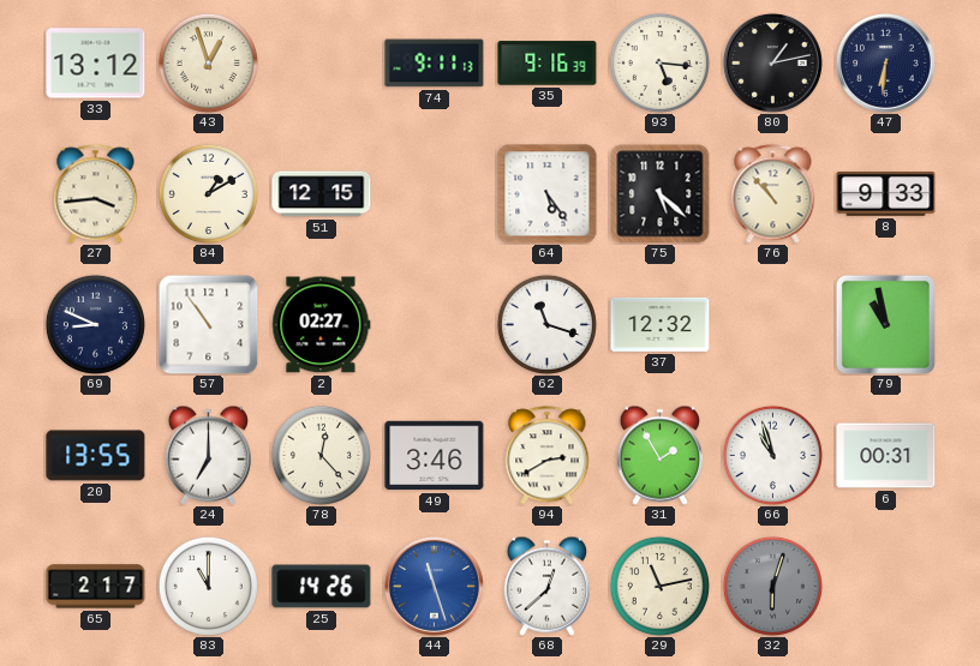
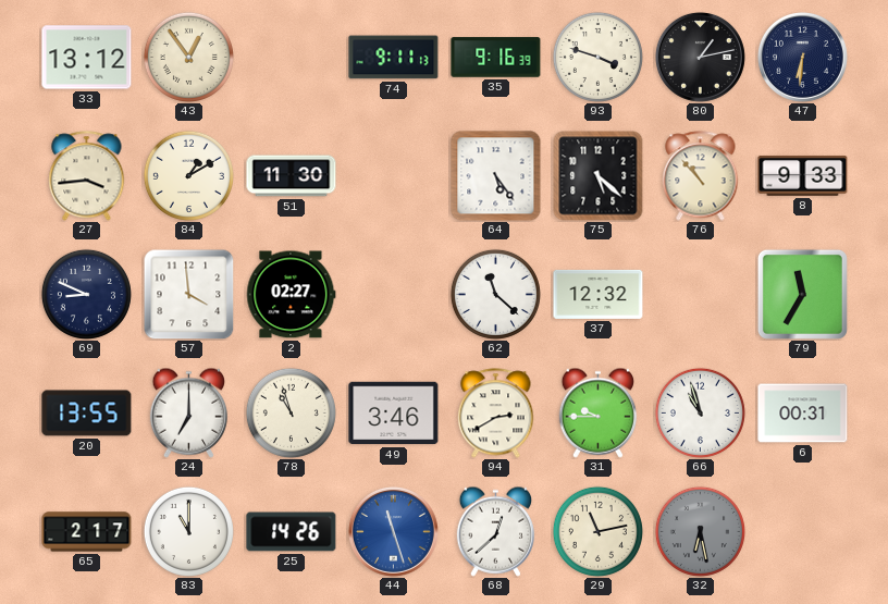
43: 12:57 -> 12:54 (188, 57)
93: 5:16 -> 3:48 (597, 57)
51: 12:15 -> 11:30 (292, 176)
57: 10:54 -> 3:59 (188, 294)
62: 11:18 -> 11:22 (495, 294)
79: 10:58 -> 11:35 (802, 294)
78: 12:23 -> 10:57 (291, 412)
31: 1:55 -> 9:45 (597, 412)
32: 6:03 -> 6:28 (700, 531)
